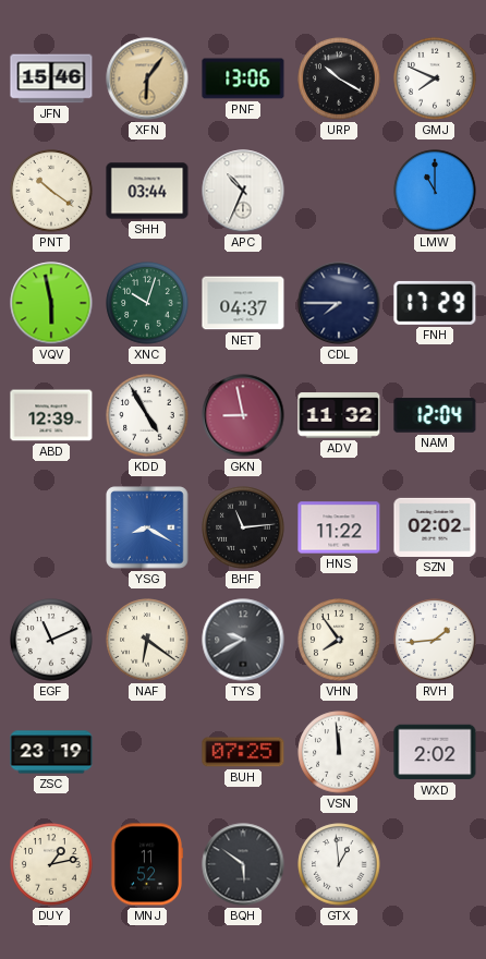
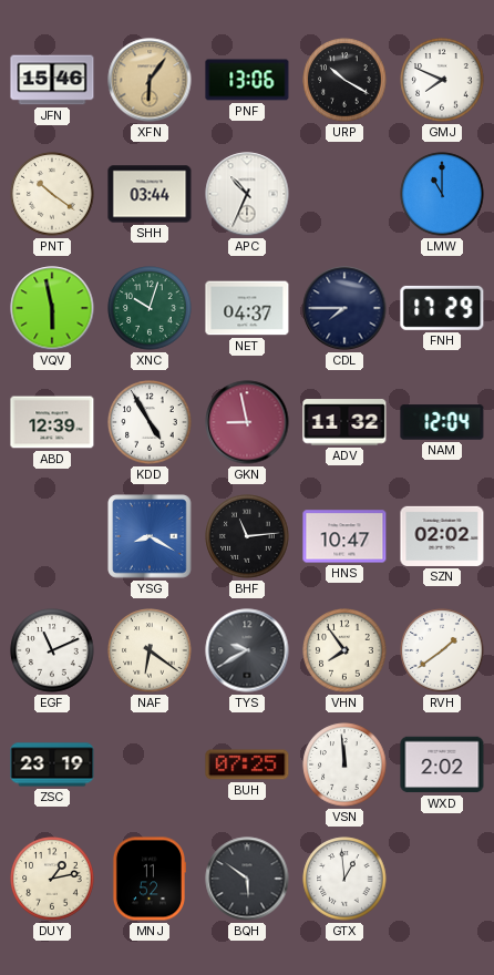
HNS: 11:22 -> 10:47 (344, 536)
RVH: 1:44 -> 1:39 (442, 650)
